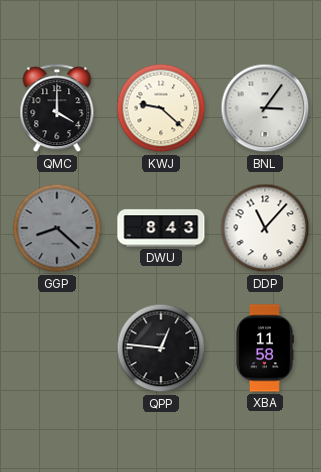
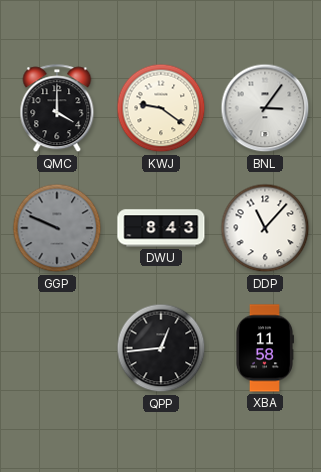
KWJ: 9:22 -> 9:21 (161, 108)
GGP: 8:22 -> 9:49 (57, 228)
QPP: 12:46 -> 12:44 (161, 348)
